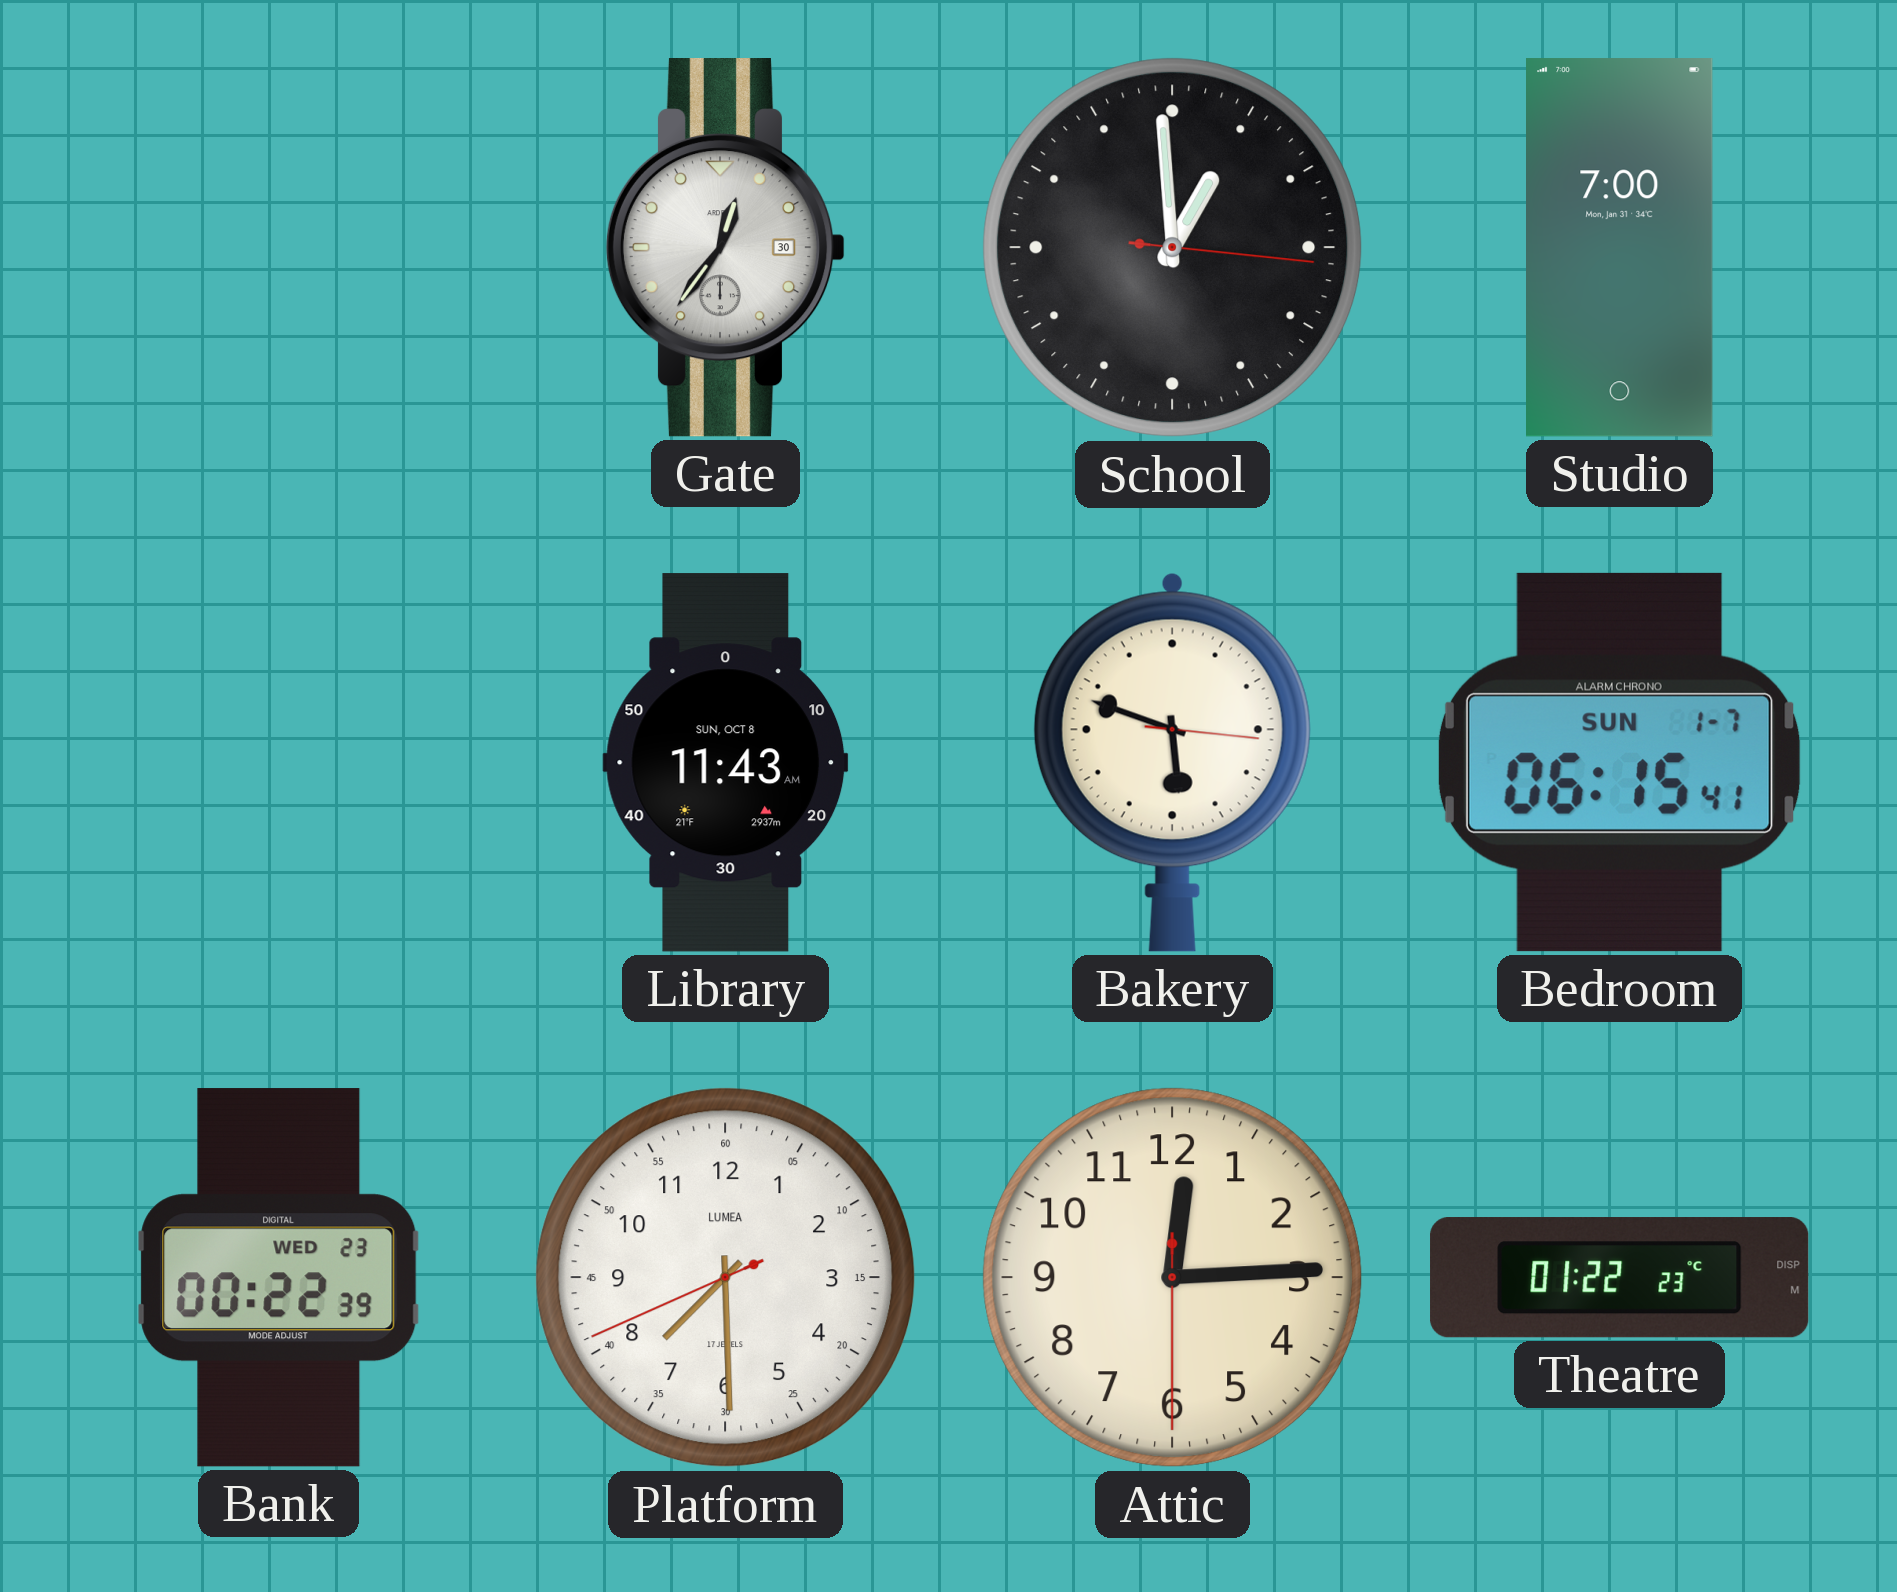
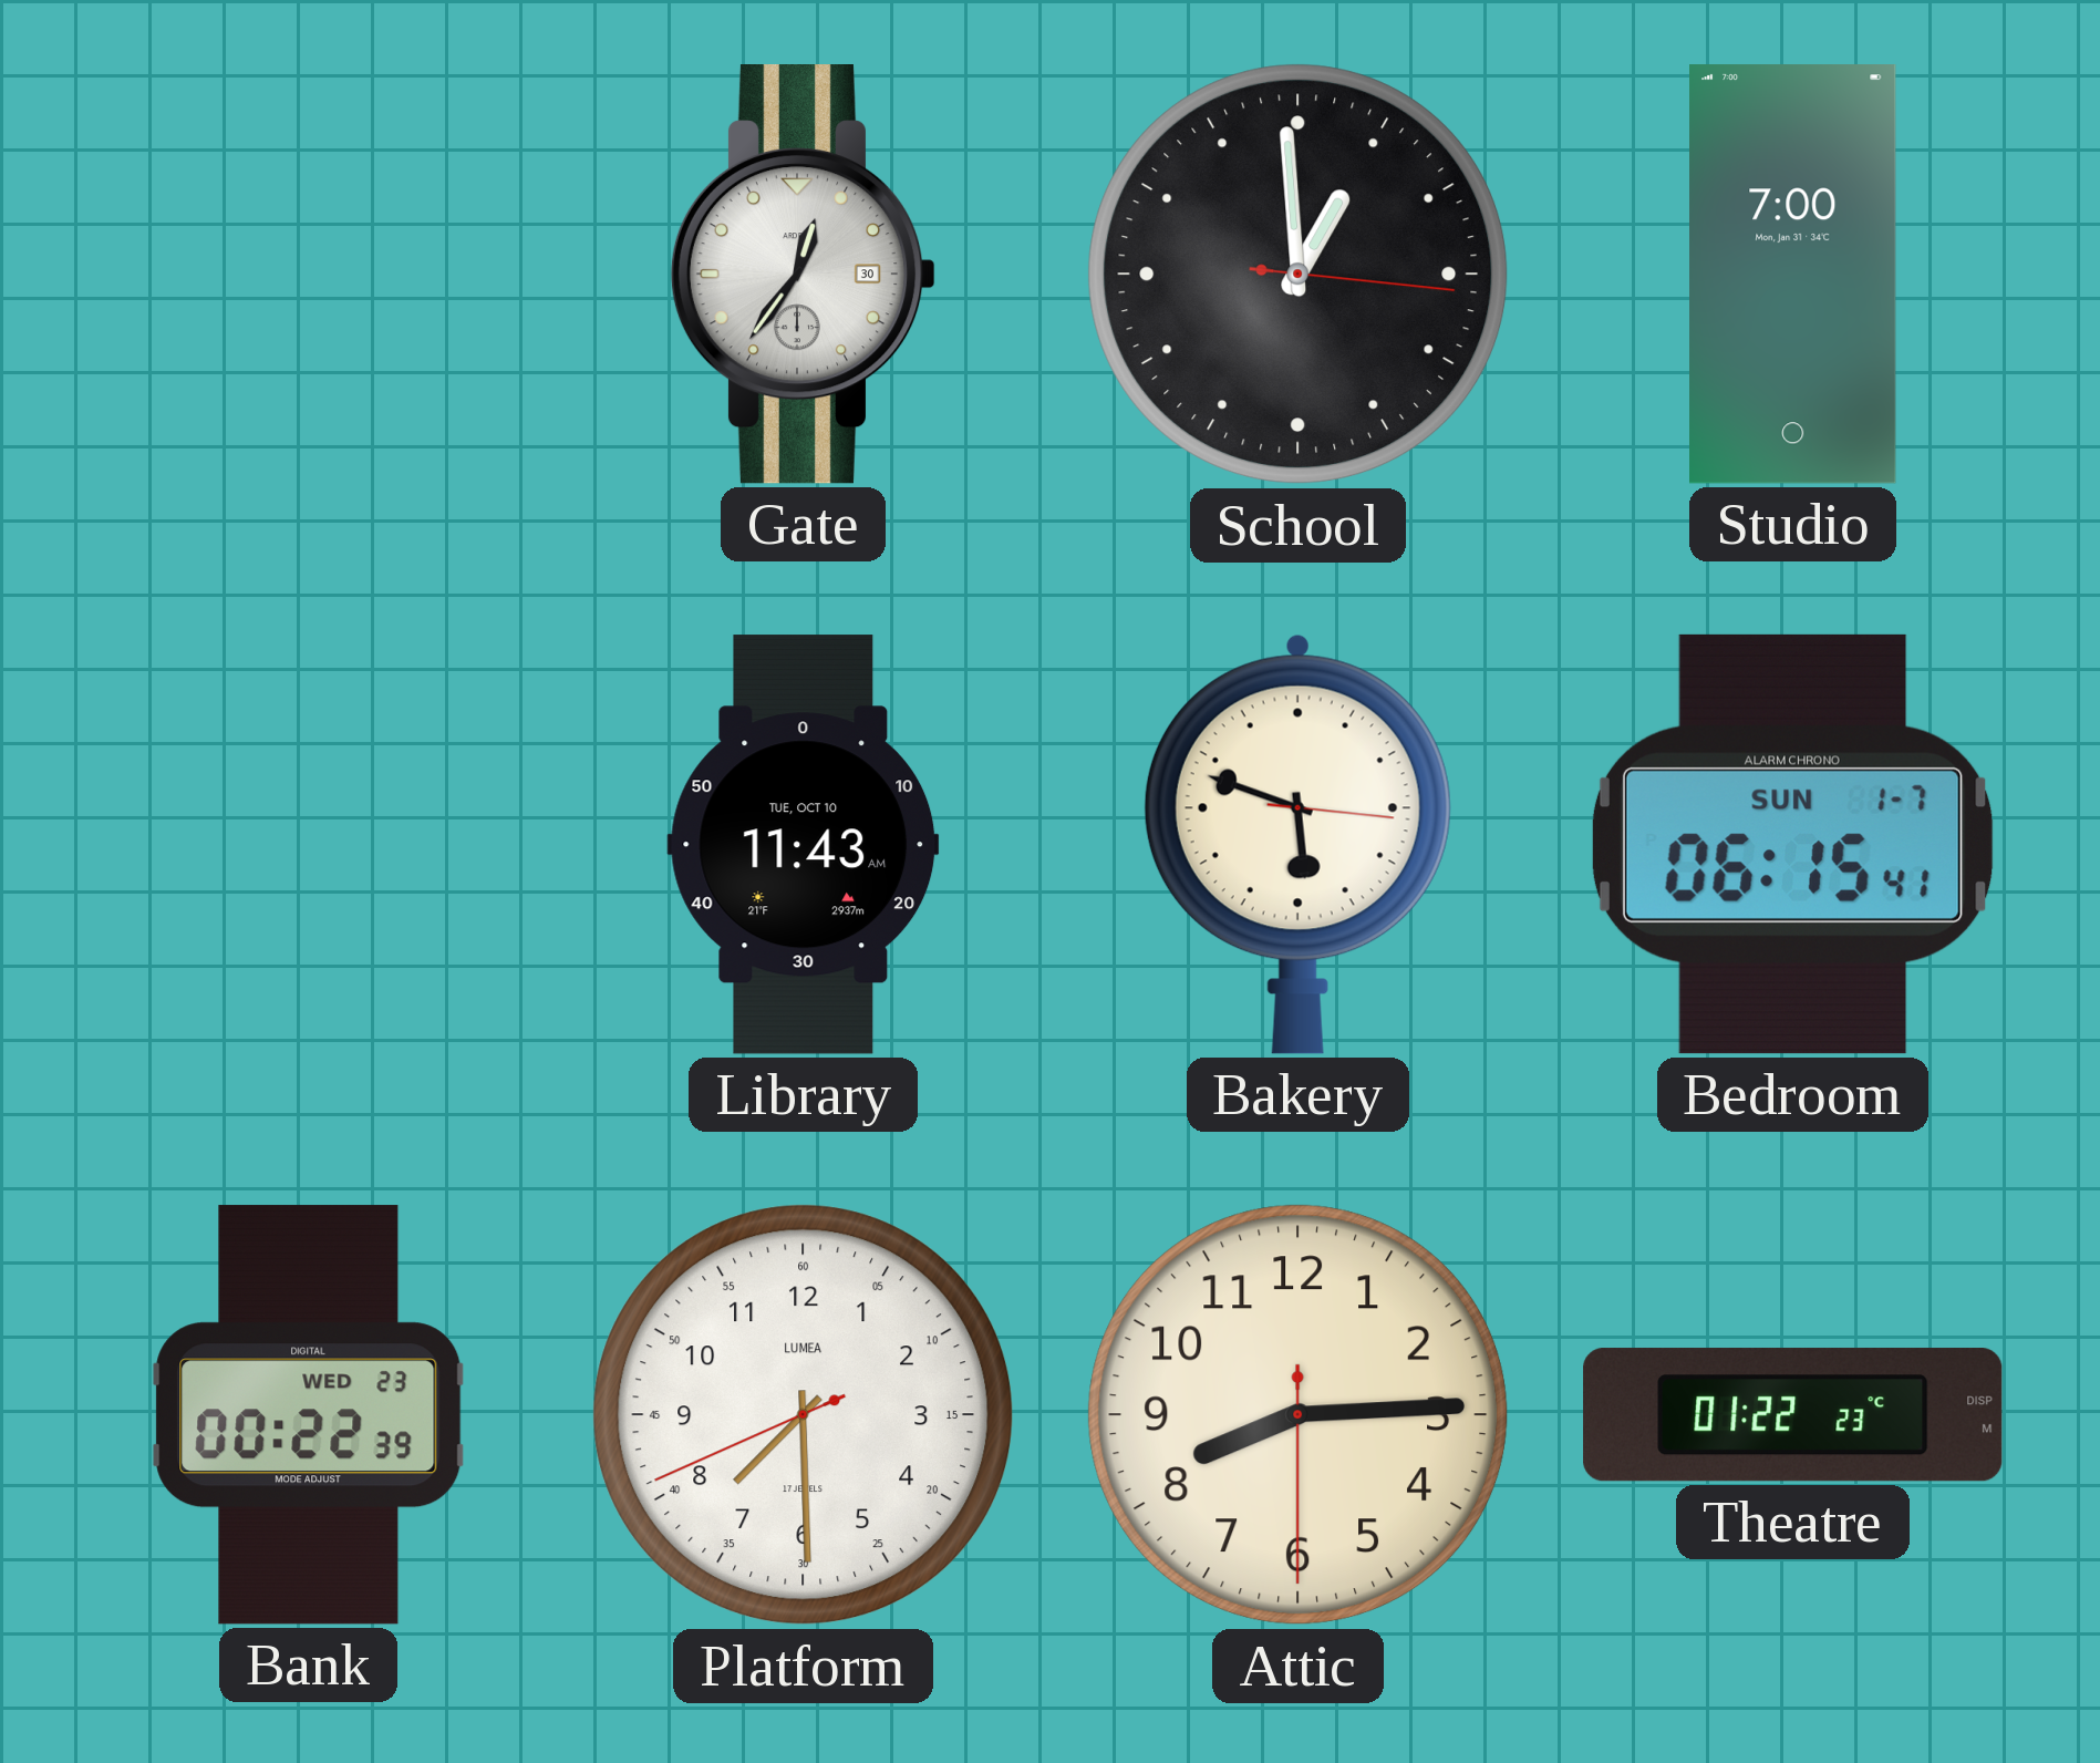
Library date: SUN, OCT 8 -> TUE, OCT 10 (804, 845)
Attic: 12:14 -> 8:14 (1299, 1415)
